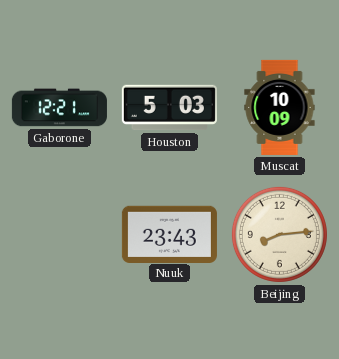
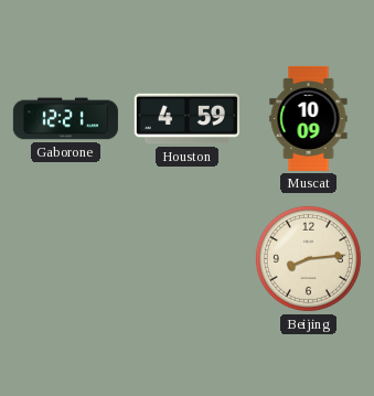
Houston: 5:03 -> 4:59 (186, 119)
Nuuk: 23:43 -> none (169, 234)
